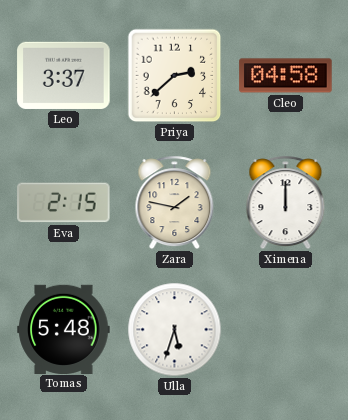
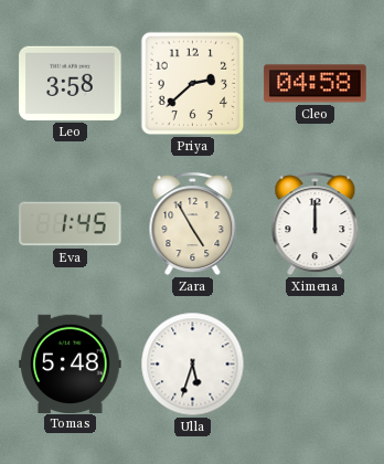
Leo: 3:37 -> 3:58 (71, 83)
Eva: 2:15 -> 1:45 (71, 224)
Zara: 1:47 -> 4:55 (193, 224)
